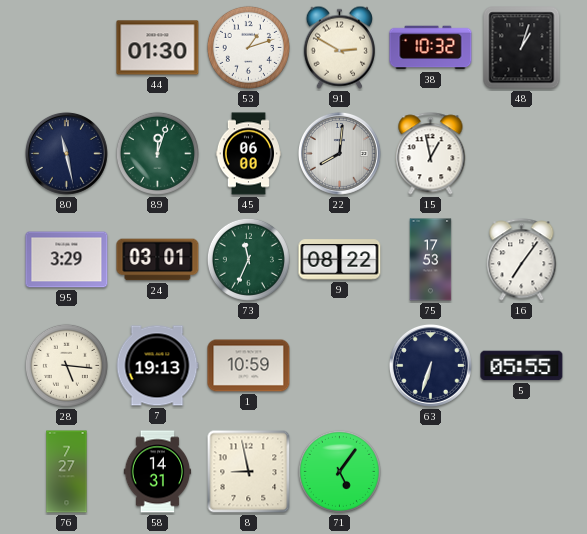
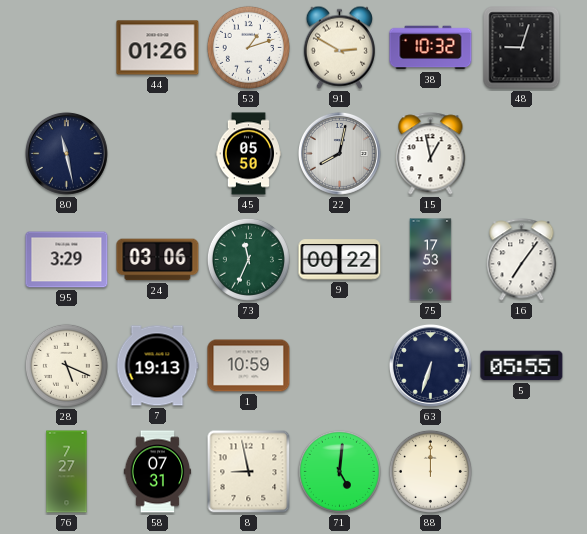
44: 01:30 -> 01:26 (158, 48)
48: 1:03 -> 9:03 (522, 48)
89: 12:03 -> none (157, 153)
45: 06:00 -> 05:50 (248, 154)
22: 8:01 -> 8:02 (339, 153)
24: 03:01 -> 03:06 (158, 260)
9: 08:22 -> 00:22 (340, 260)
28: 5:16 -> 5:19 (66, 365)
58: 14:31 -> 07:31 (158, 472)
71: 5:06 -> 5:01 (339, 471)
88: none -> 12:00 (430, 471)
